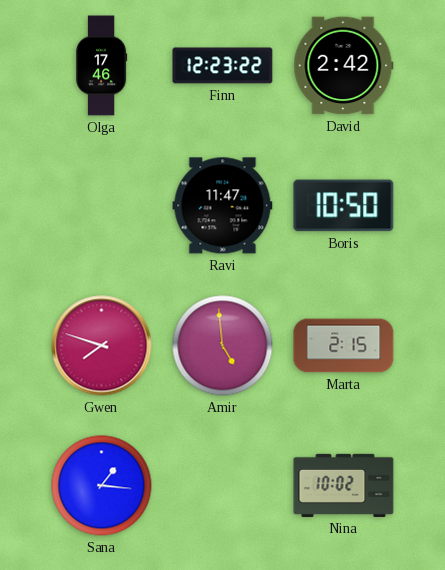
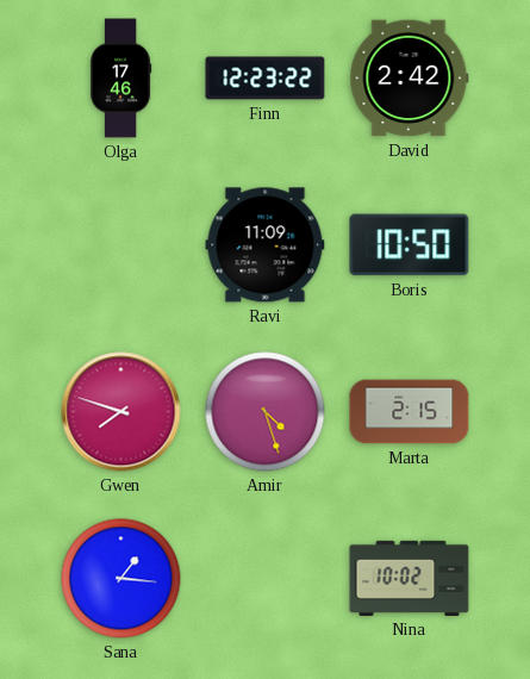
Ravi: 11:47 -> 11:09 (266, 245)
Amir: 4:59 -> 4:27 (266, 412)
